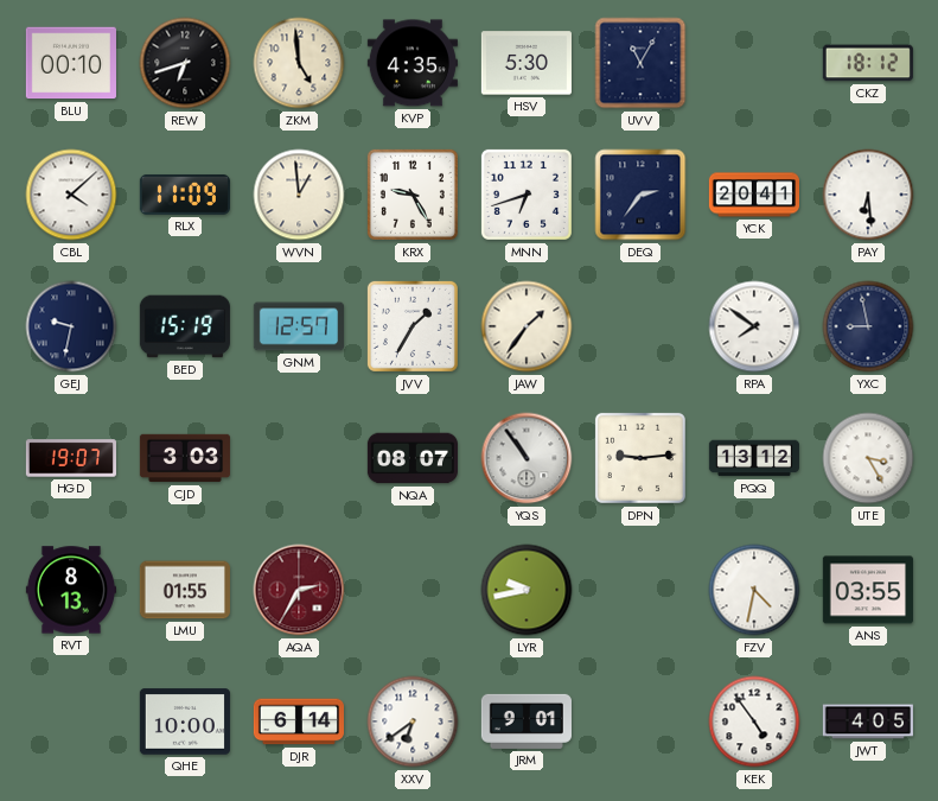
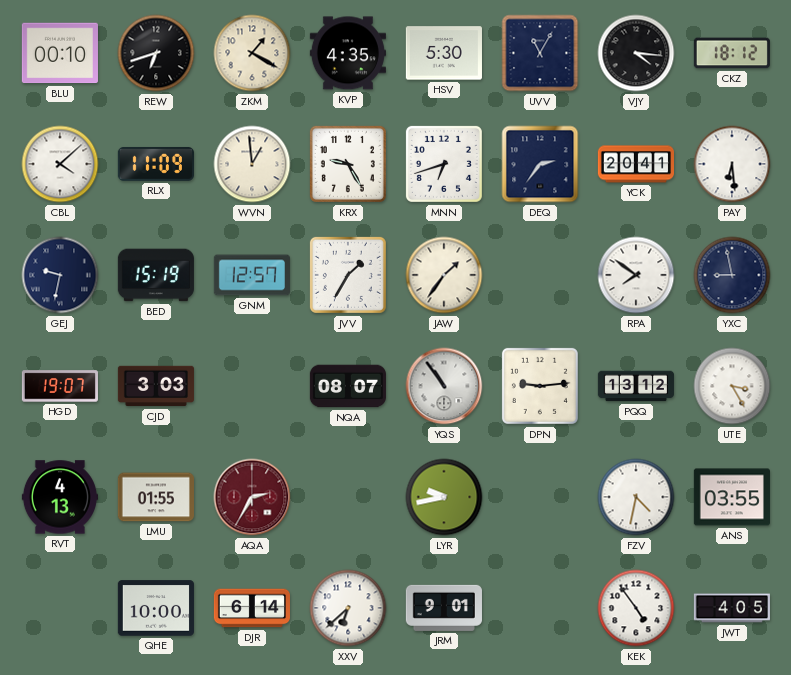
ZKM: 4:59 -> 1:20 (252, 53)
VJY: none -> 4:16 (636, 53)
RVT: 8:13 -> 4:13 (60, 497)
XXV: 6:39 -> 6:38 (348, 608)
